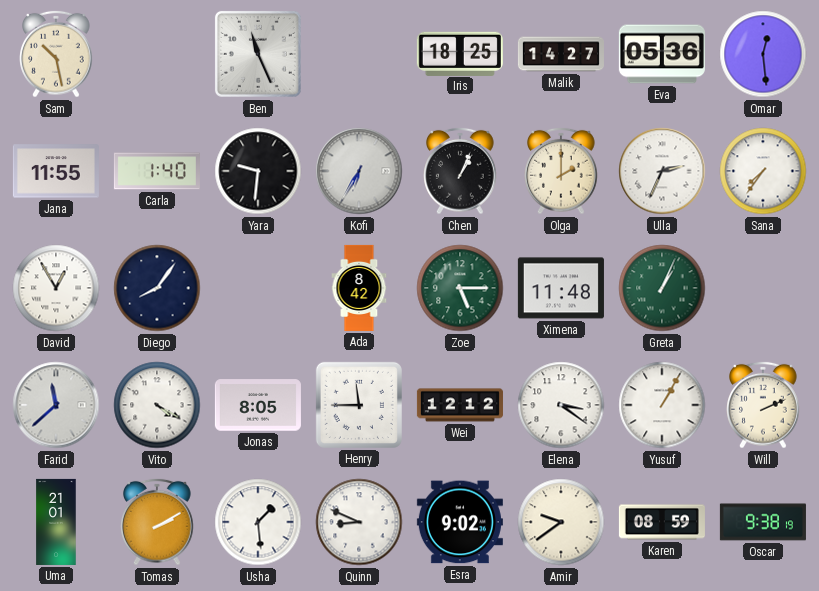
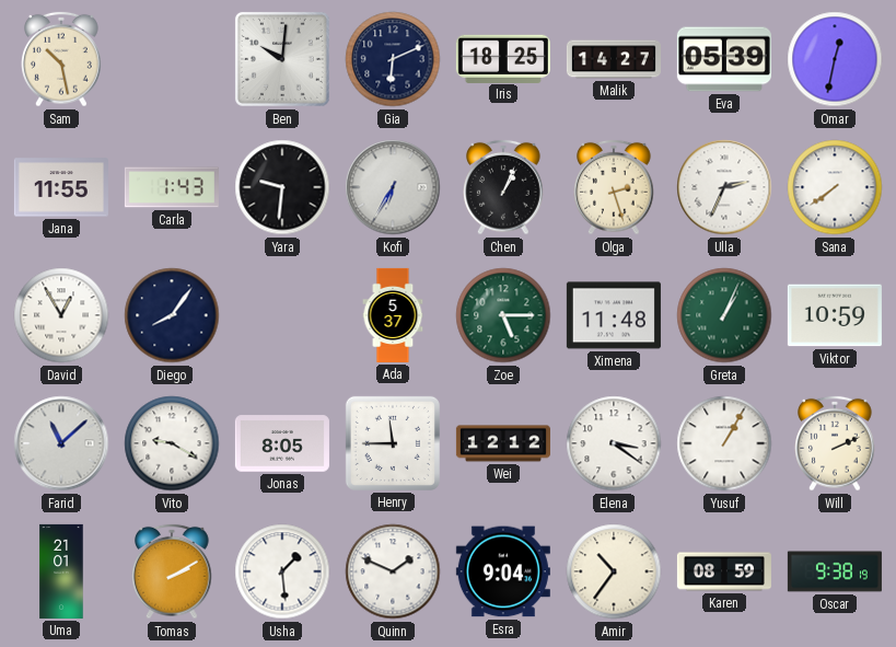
Ben: 11:26 -> 10:01 (282, 59)
Gia: none -> 6:11 (393, 59)
Eva: 05:36 -> 05:39 (724, 59)
Omar: 12:29 -> 12:32 (835, 59)
Carla: 1:40 -> 1:43 (172, 187)
Olga: 2:00 -> 2:27 (614, 187)
Sana: 7:36 -> 7:39 (835, 187)
Ada: 8:42 -> 5:37 (393, 315)
Viktor: none -> 10:59 (835, 315)
Farid: 11:38 -> 11:08 (61, 443)
Vito: 4:20 -> 9:20 (172, 443)
Quinn: 8:49 -> 1:49 (393, 571)
Esra: 9:02 -> 9:04 (503, 571)
Amir: 9:39 -> 10:36 (614, 571)
